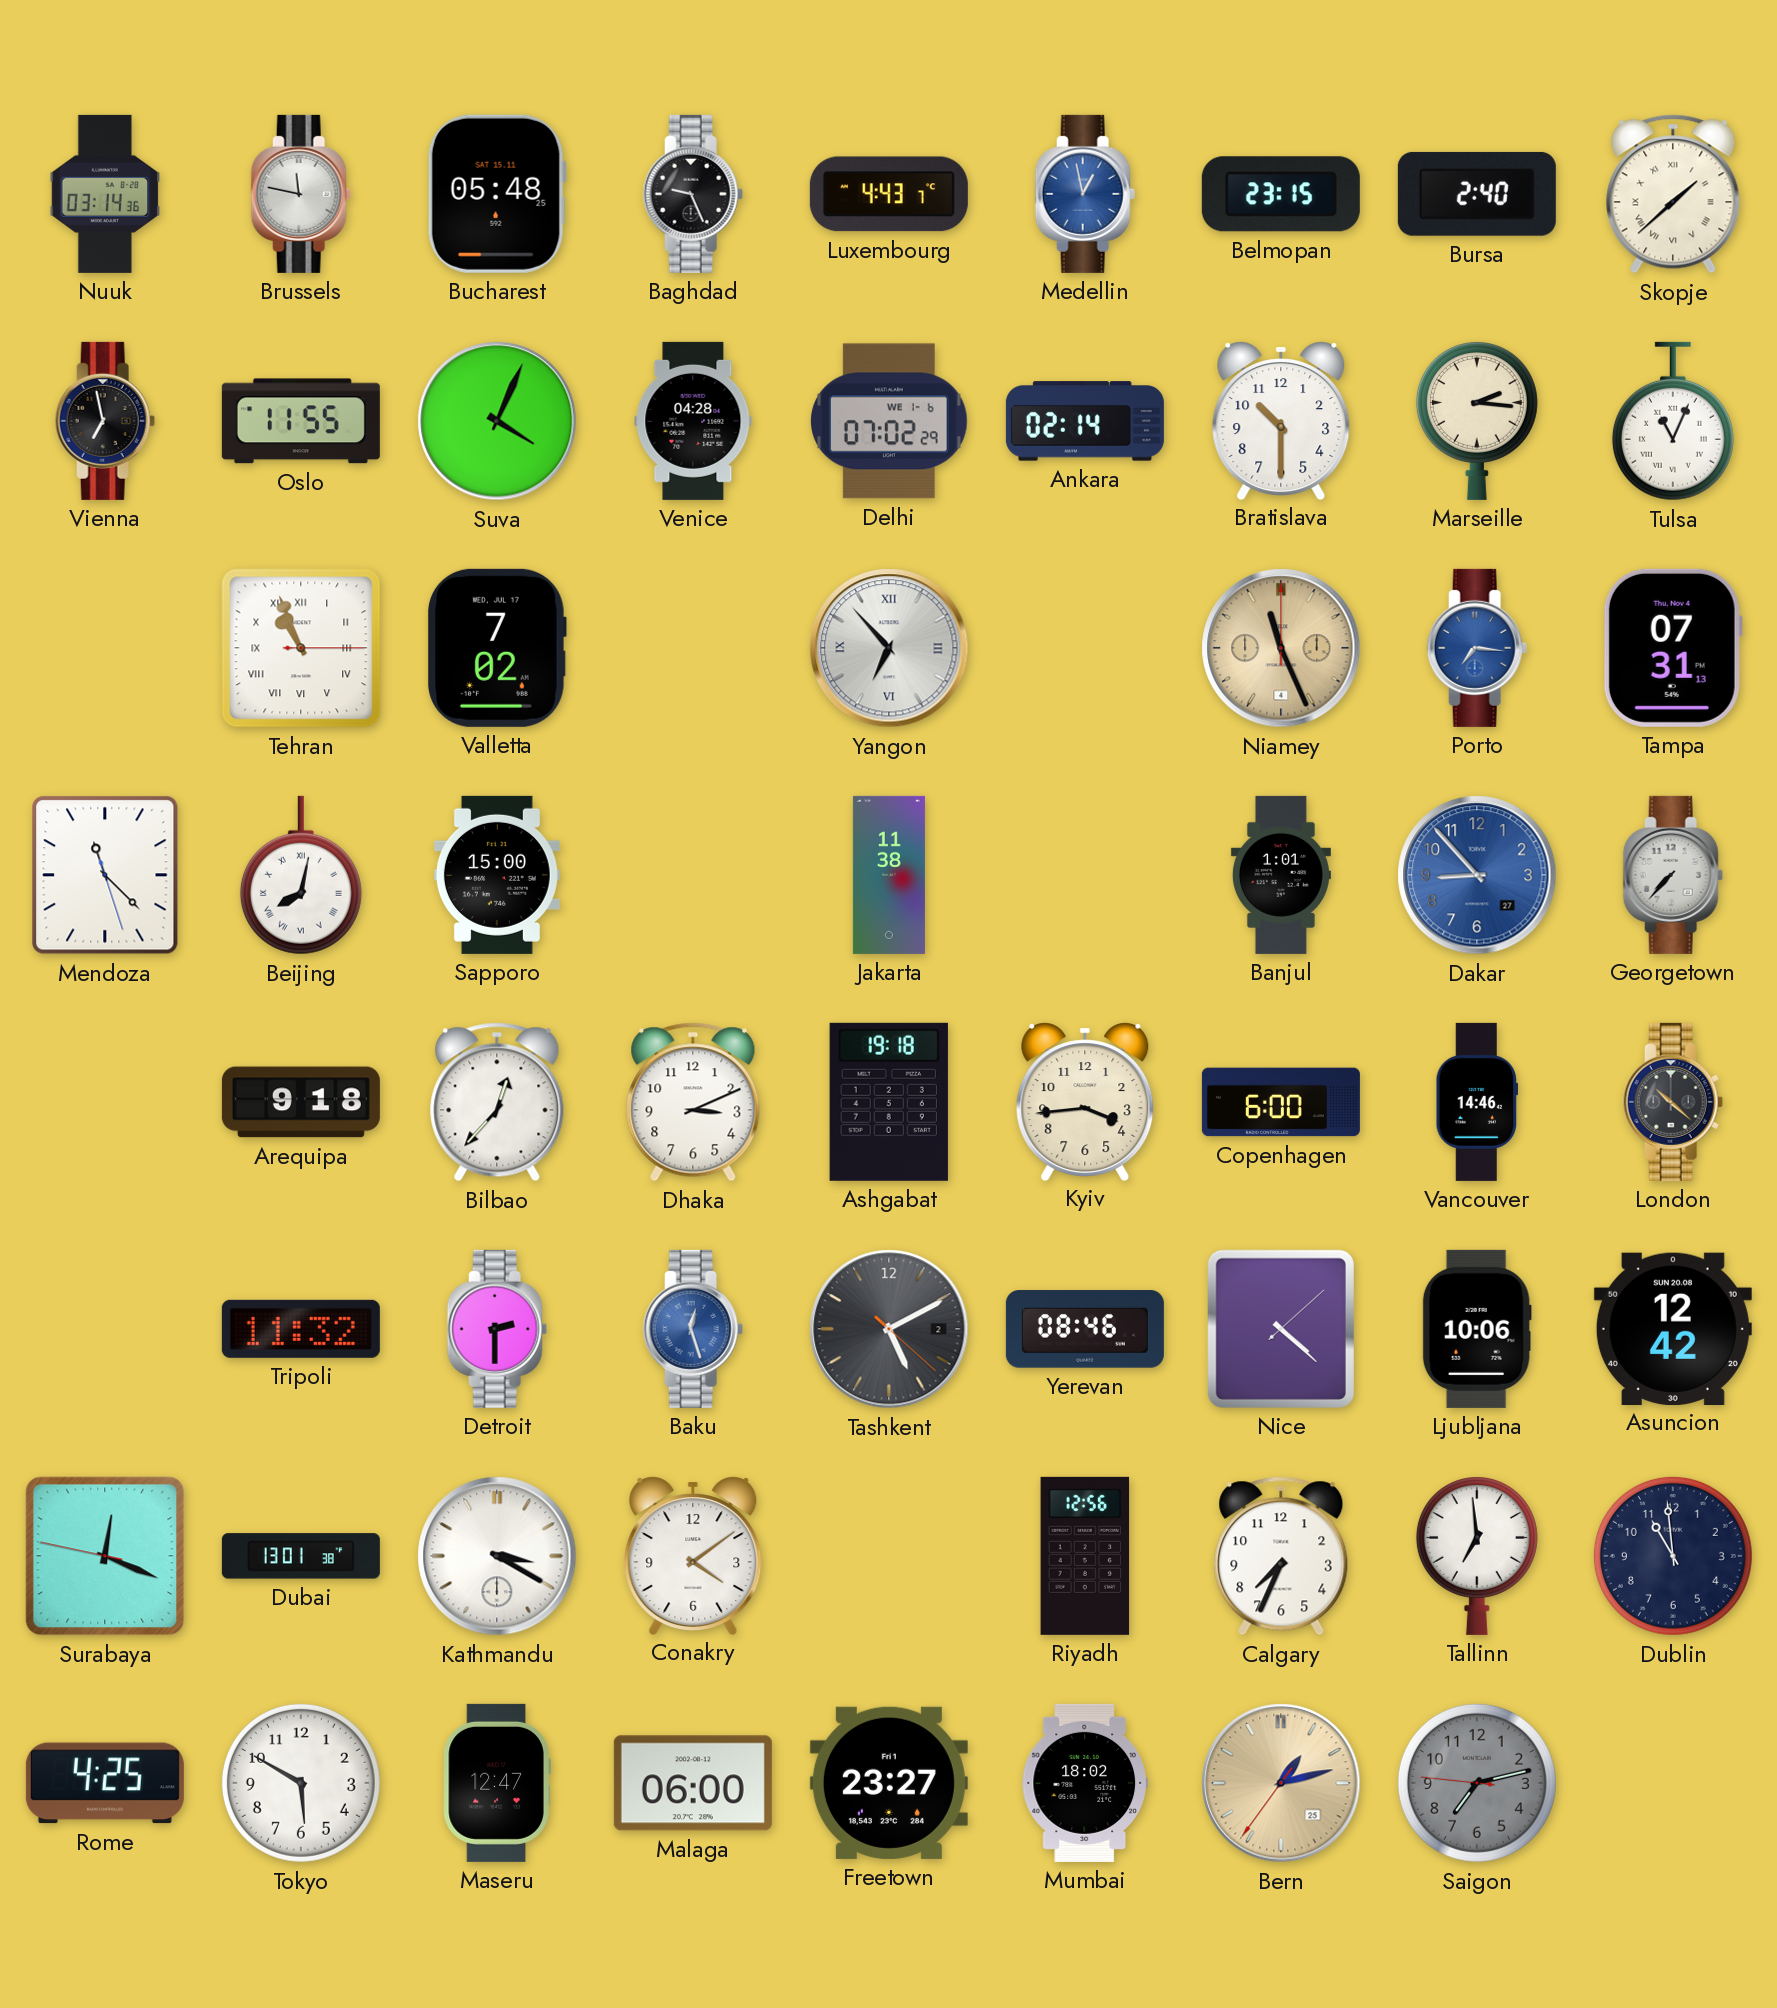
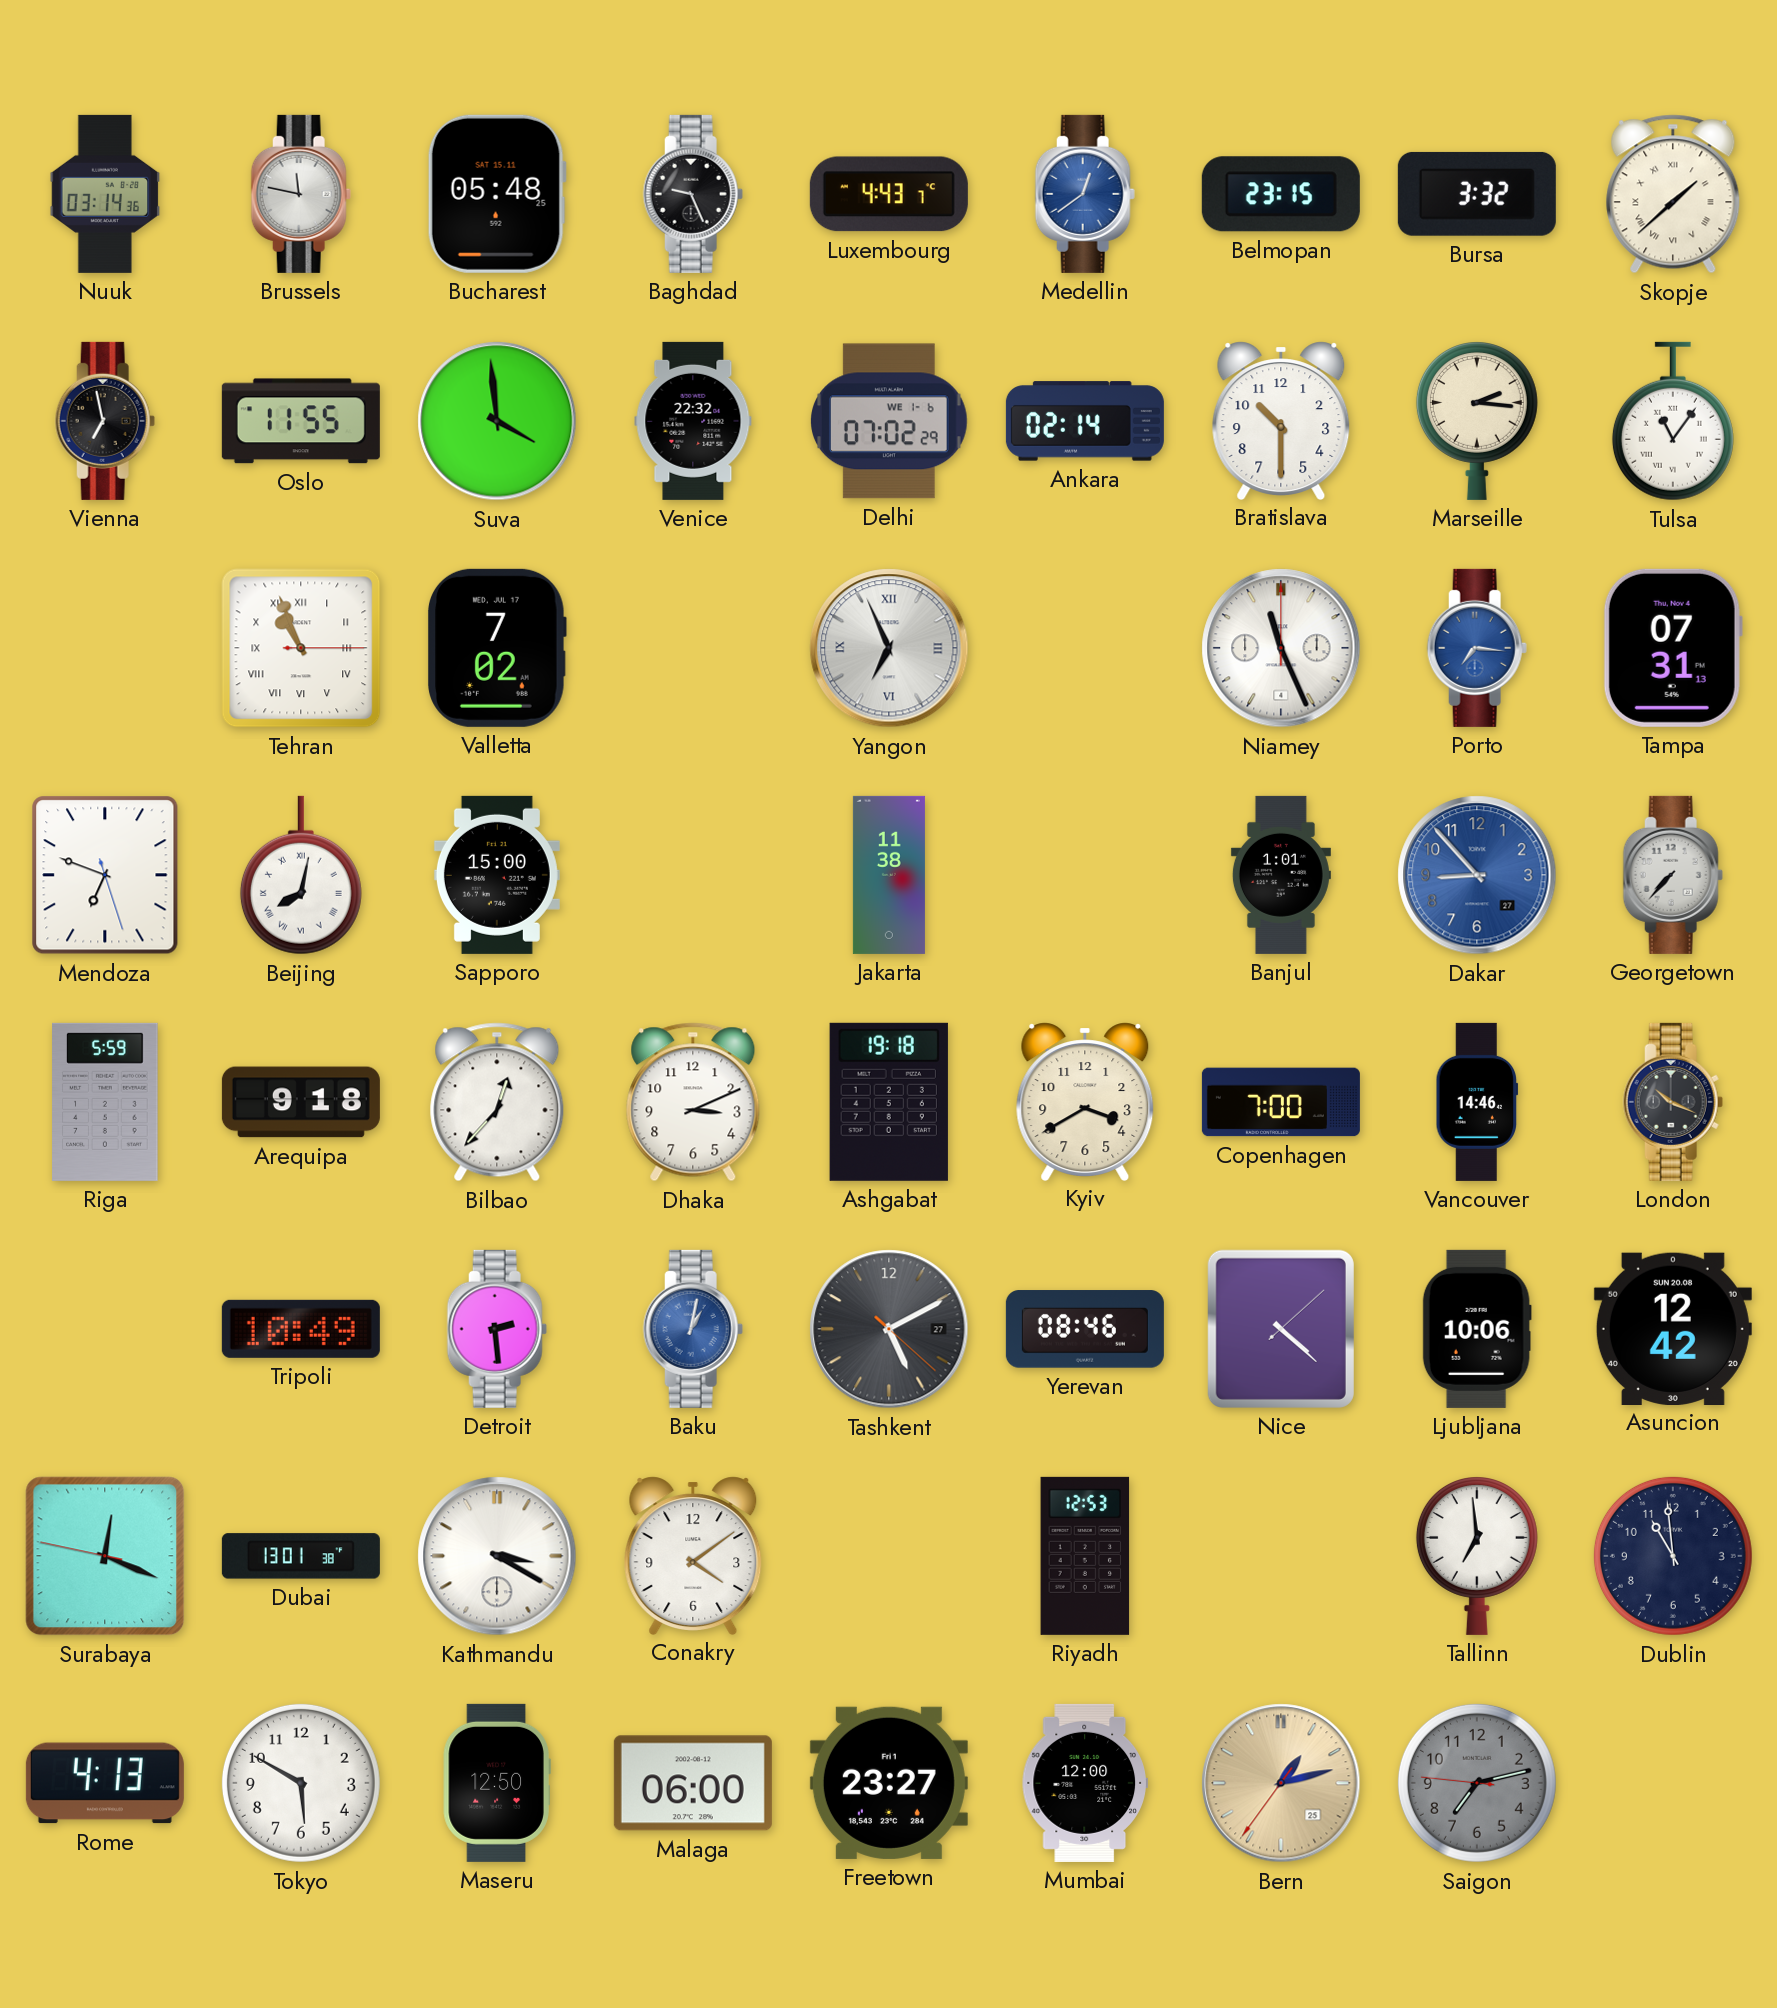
Medellin: 12:58 -> 12:39 (1085, 194)
Bursa: 2:40 -> 3:32 (1477, 194)
Suva: 4:04 -> 3:59 (497, 421)
Venice: 04:28 -> 22:32 (693, 421)
Tulsa: 11:04 -> 11:06 (1673, 421)
Yangon: 6:53 -> 6:56 (889, 648)
Niamey dial: champagne -> white (1281, 648)
Mendoza: 11:22 -> 6:48 (105, 875)
Riga: none -> 5:59 (105, 1102)
Kyiv: 3:44 -> 3:40 (1085, 1101)
Copenhagen: 6:00 -> 7:00 (1281, 1102)
London: 10:22 -> 10:19 (1673, 1102)
Tripoli: 11:32 -> 10:49 (301, 1329)
Detroit: 2:30 -> 2:29 (497, 1329)
Baku: 12:27 -> 1:02 (693, 1329)
Tashkent date: 2 -> 27 (889, 1329)
Riyadh: 12:56 -> 12:53 (1085, 1556)
Calgary: 7:34 -> none (1281, 1556)
Rome: 4:25 -> 4:13 (105, 1783)
Maseru: 12:47 -> 12:50 (497, 1783)
Mumbai: 18:02 -> 12:00 (1085, 1783)
